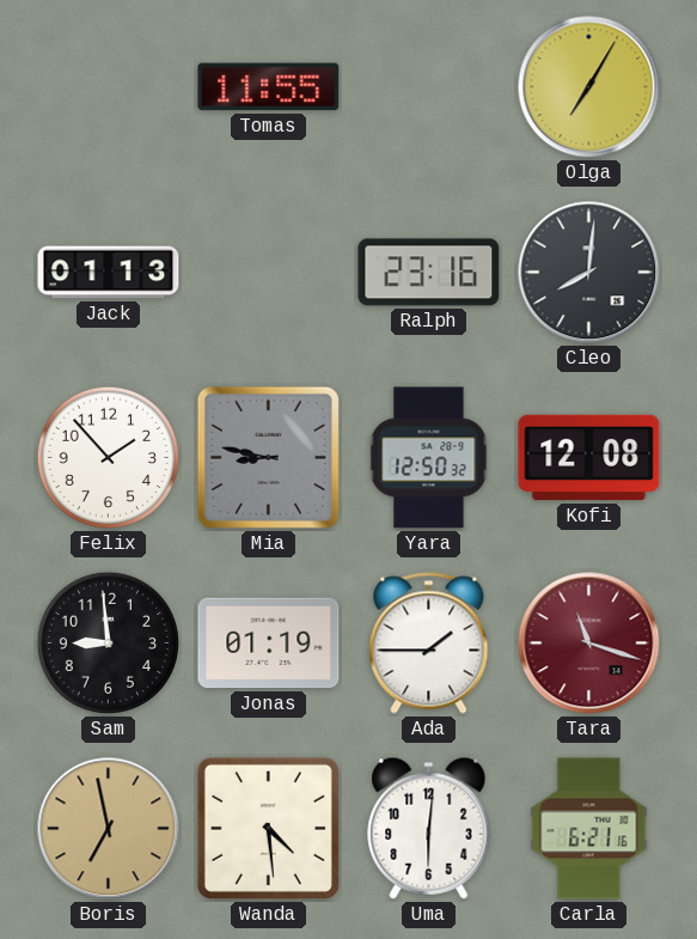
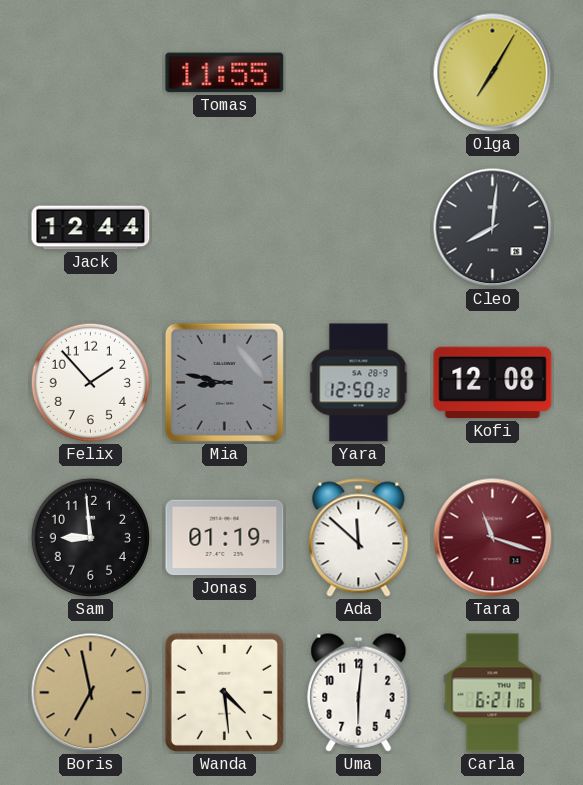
Jack: 01:13 -> 12:44 (91, 228)
Ralph: 23:16 -> none (429, 273)
Ada: 1:45 -> 11:52 (359, 538)
